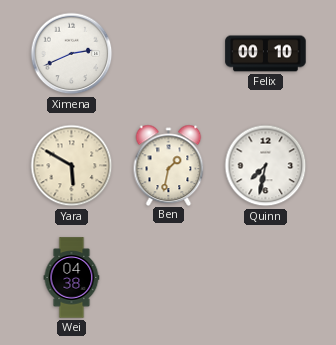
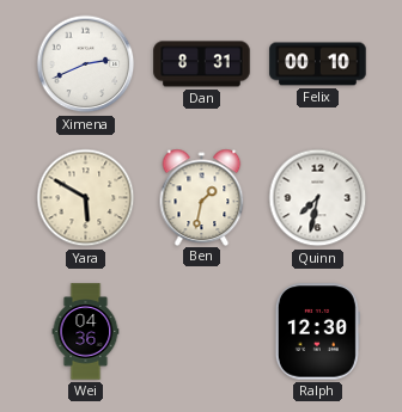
Dan: none -> 8:31 (202, 64)
Wei: 04:38 -> 04:36 (86, 332)
Ralph: none -> 12:30 (317, 332)
